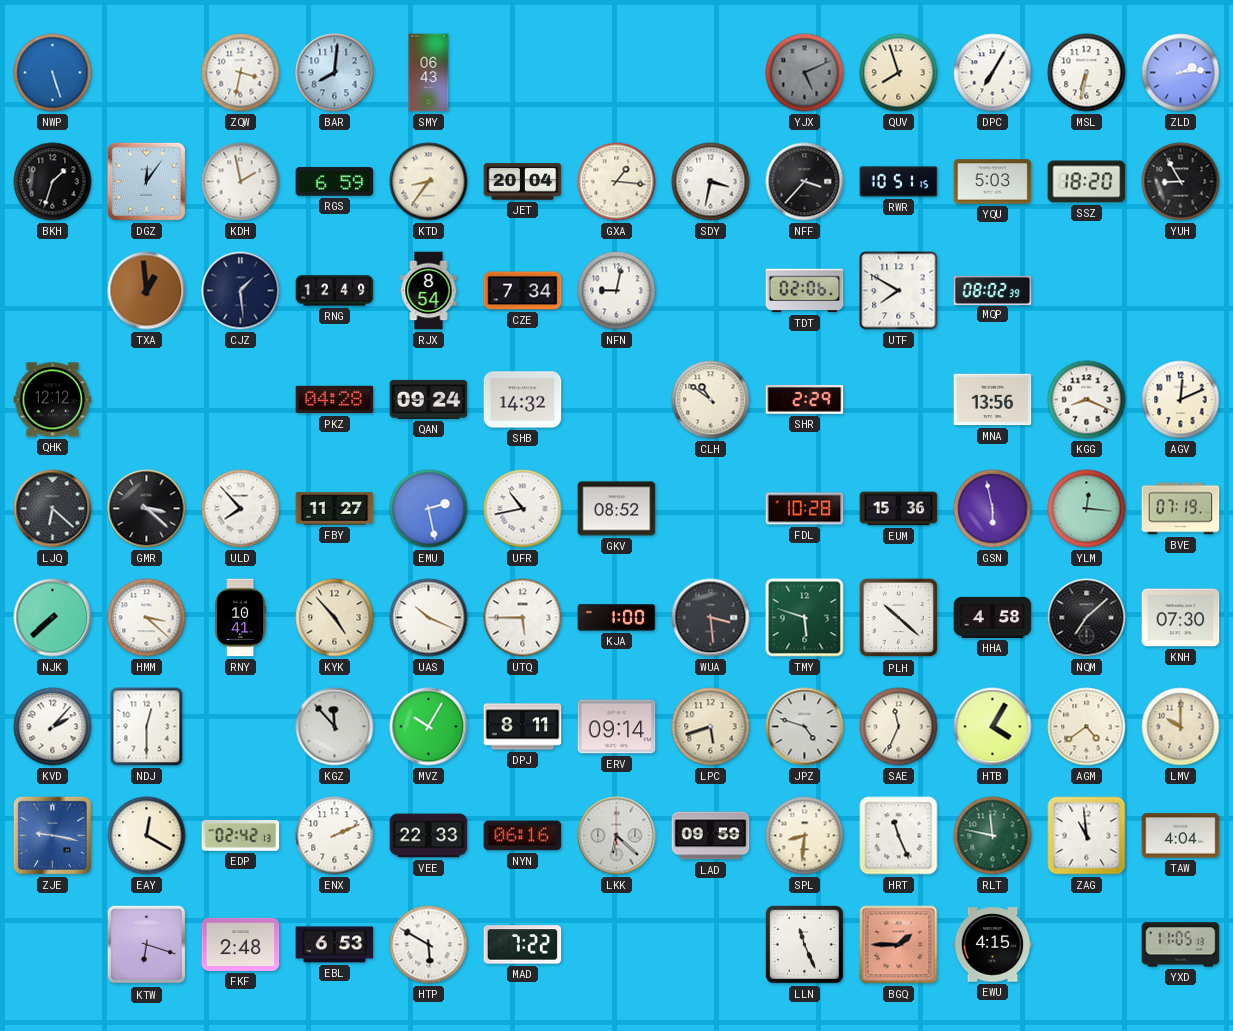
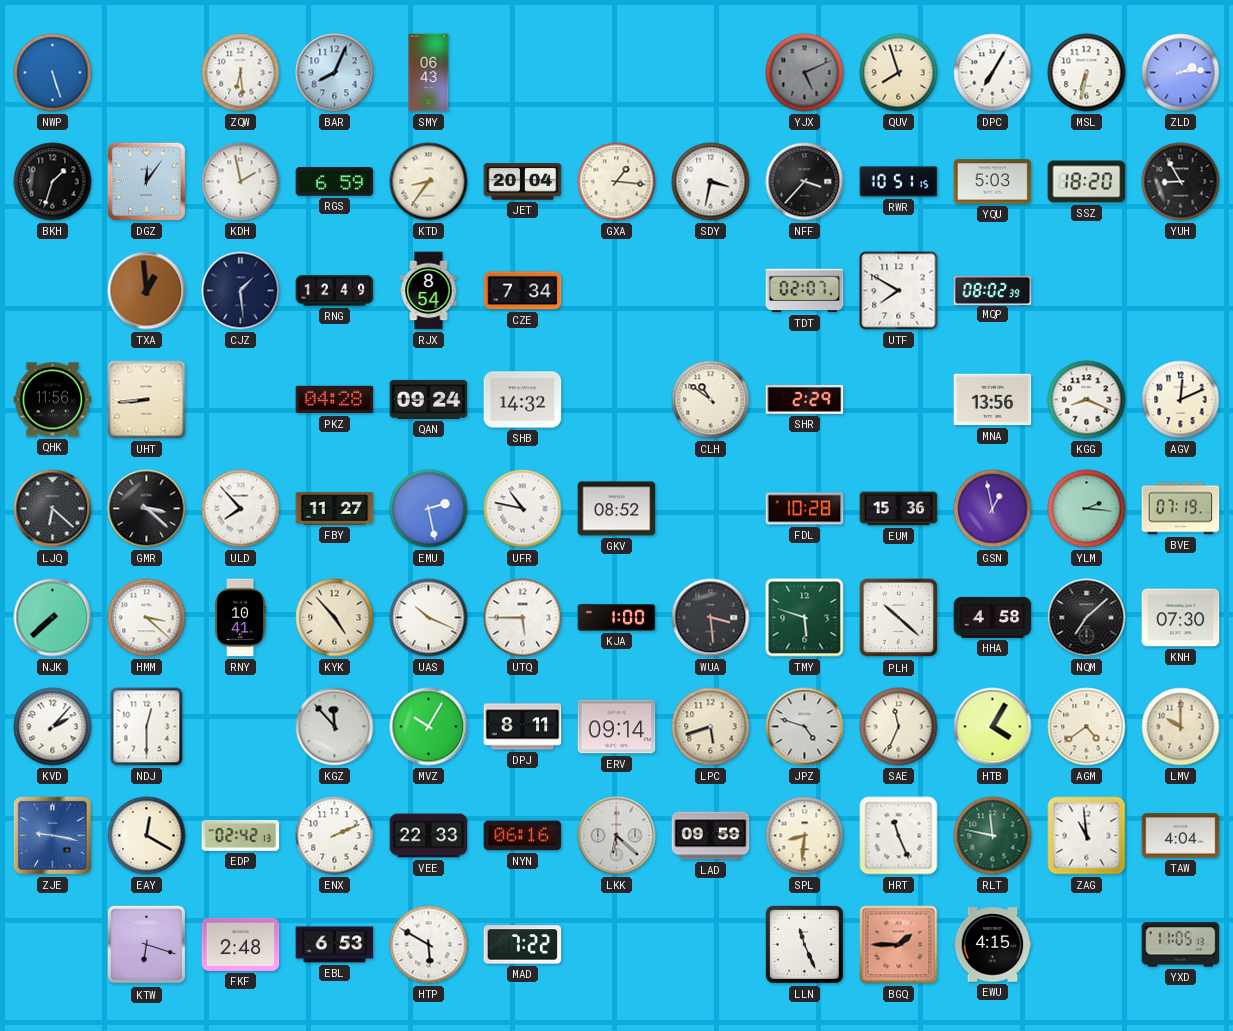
ZQW: 3:32 -> 6:29 (241, 73)
BAR: 8:01 -> 8:04 (335, 73)
NFN: 9:02 -> none (617, 291)
TDT: 02:06 -> 02:07 (805, 291)
QHK: 12:12 -> 11:56 (53, 400)
UHT: none -> 8:44 (147, 400)
UFR: 10:43 -> 10:47 (523, 509)
GSN: 5:58 -> 12:58 (993, 509)
YLM: 12:16 -> 2:16 (1087, 509)
